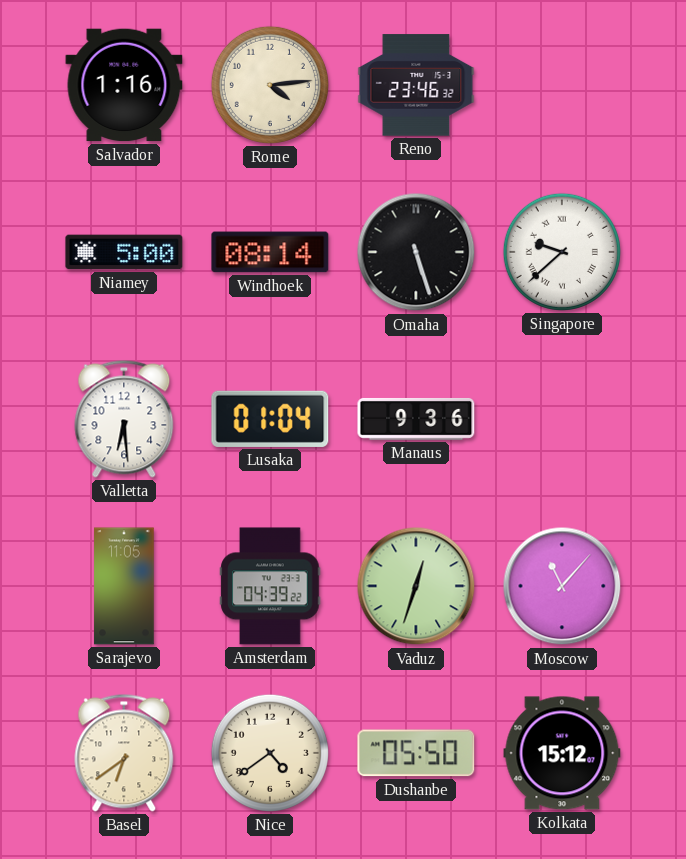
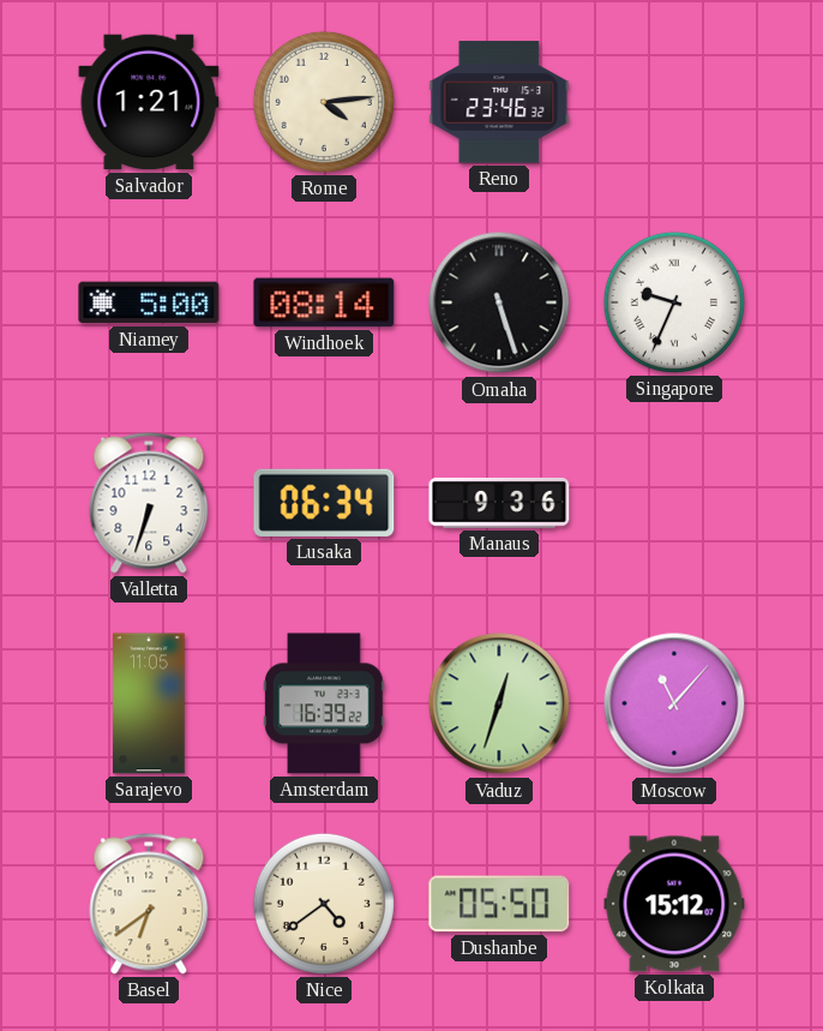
Salvador: 1:16 -> 1:21 (149, 102)
Singapore: 9:38 -> 9:34 (674, 302)
Valletta: 6:29 -> 6:33 (149, 503)
Lusaka: 01:04 -> 06:34 (324, 503)
Amsterdam: 04:39 -> 16:39 (324, 703)
